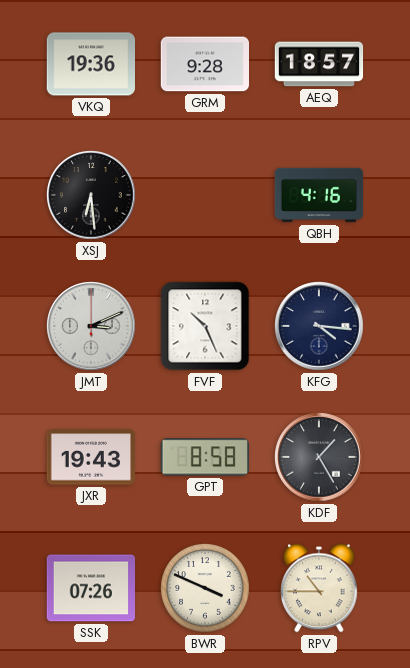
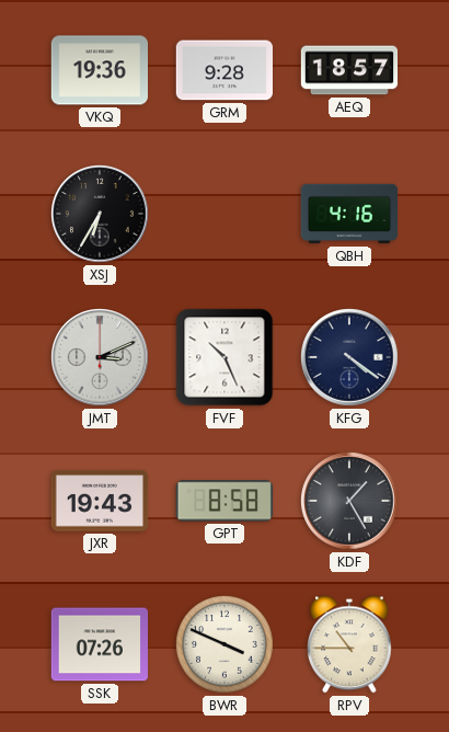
XSJ: 6:29 -> 6:35 (100, 214)
KFG: 4:16 -> 4:21 (349, 357)
